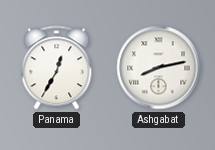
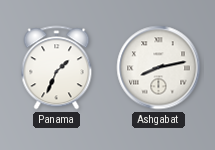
Panama: 12:35 -> 1:34 (57, 68)
